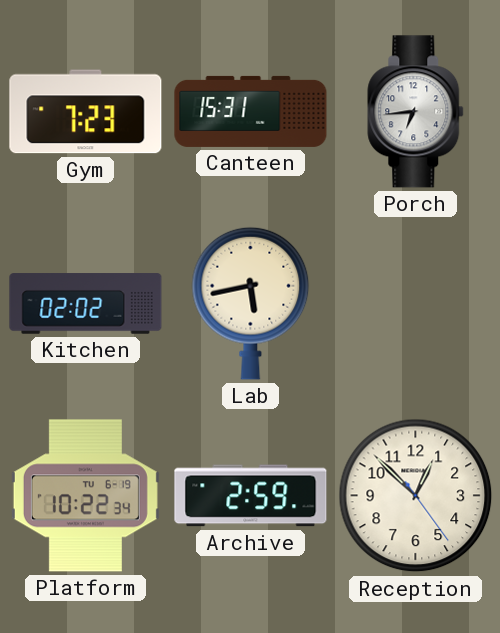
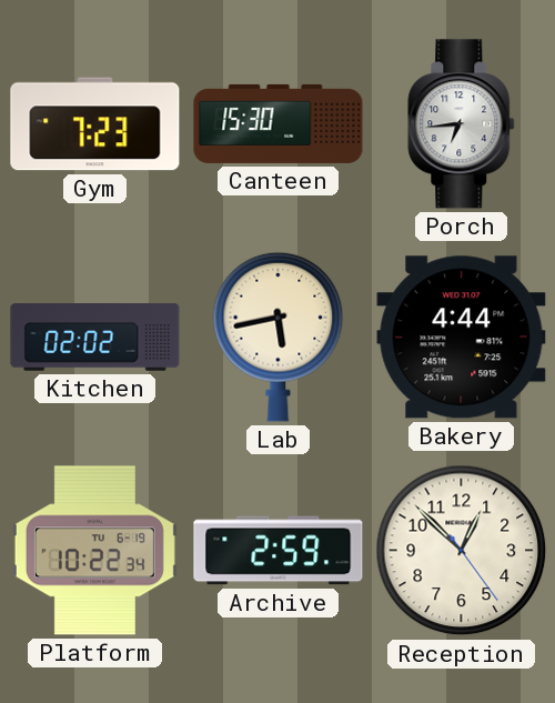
Canteen: 15:31 -> 15:30 (279, 123)
Bakery: none -> 4:44 (462, 338)
